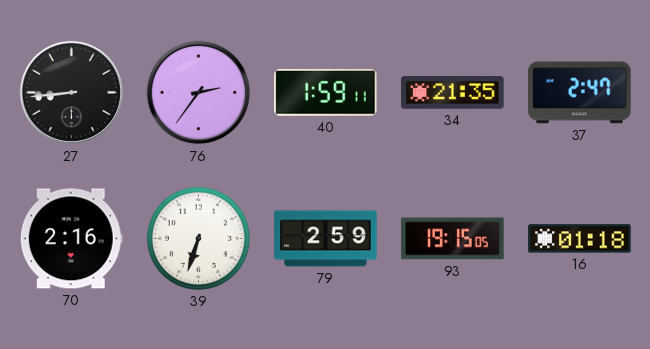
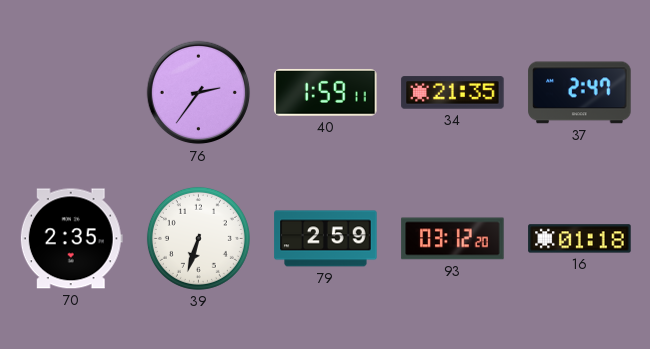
27: 8:44 -> none (72, 93)
70: 2:16 -> 2:35 (71, 239)
93: 19:15 -> 03:12 (453, 239)
